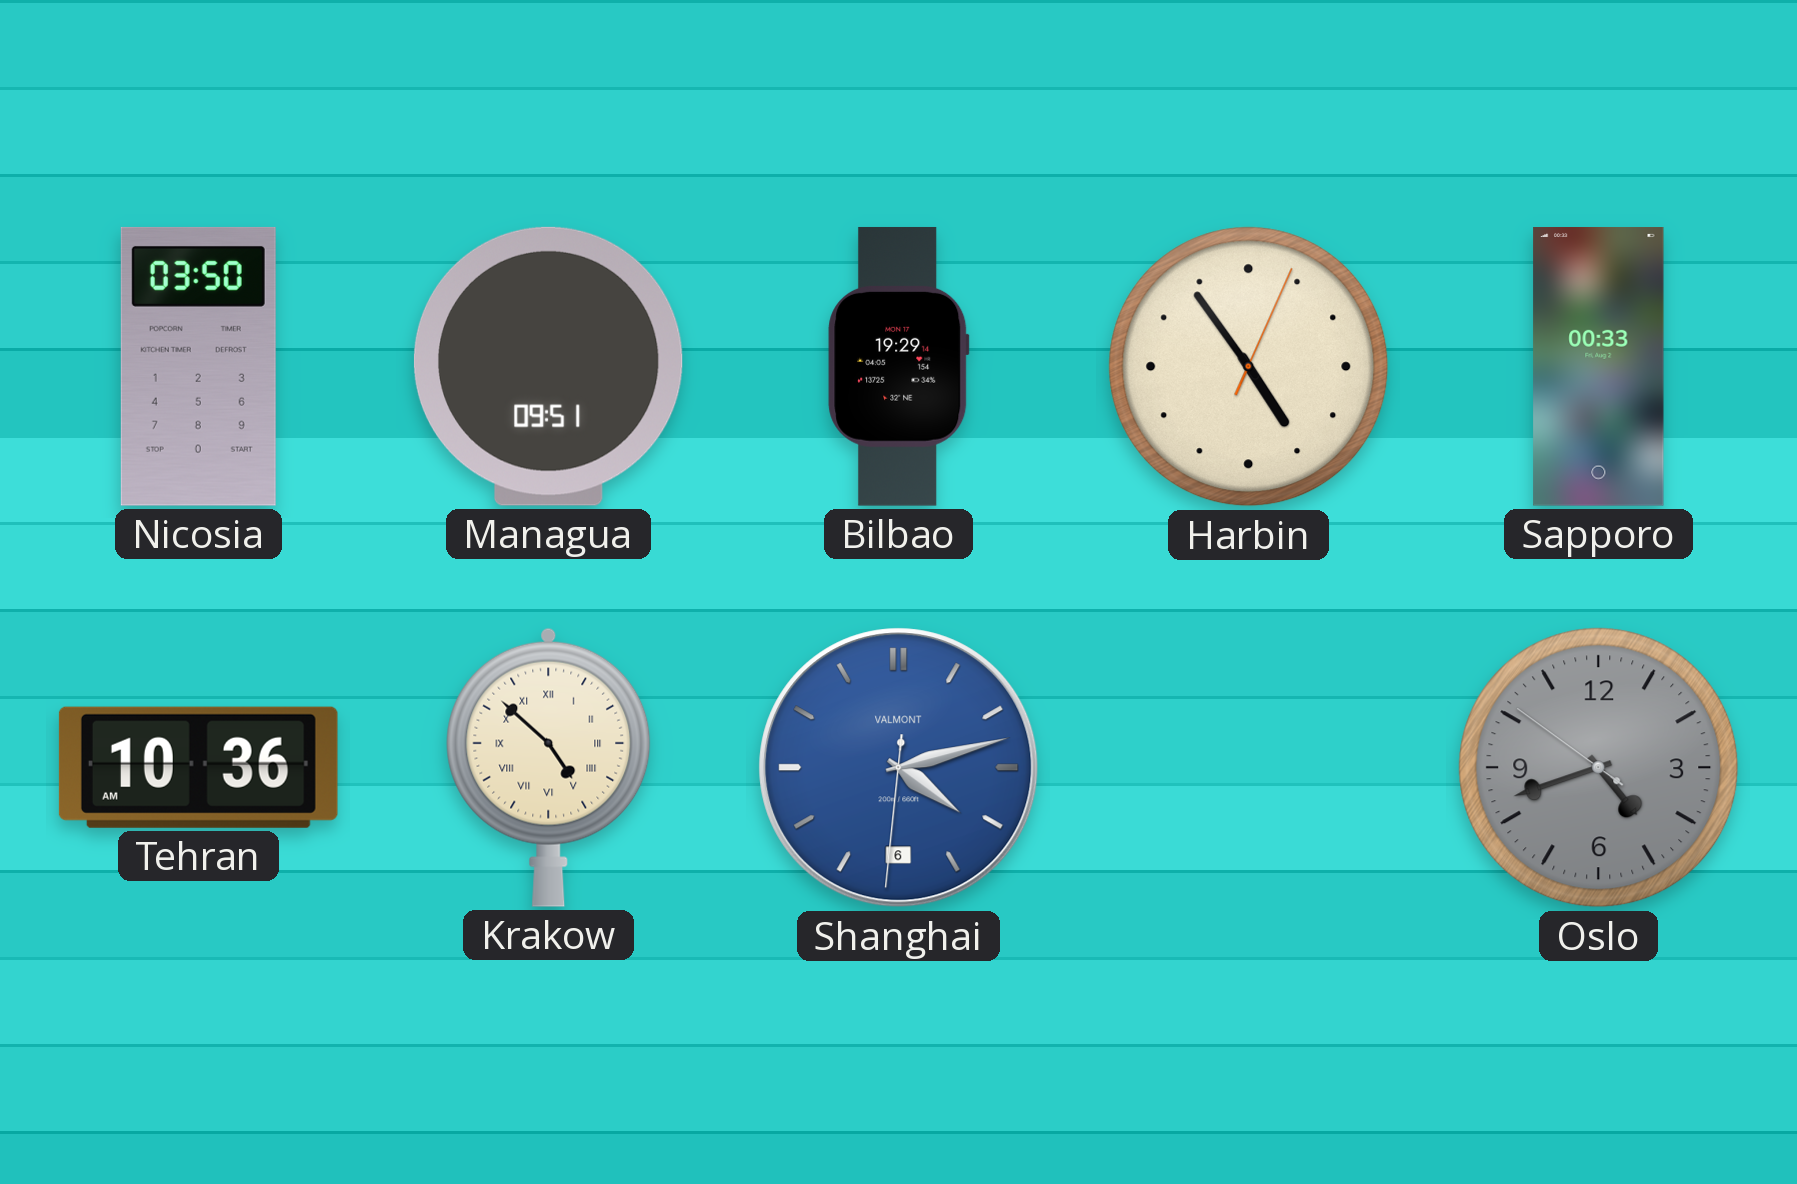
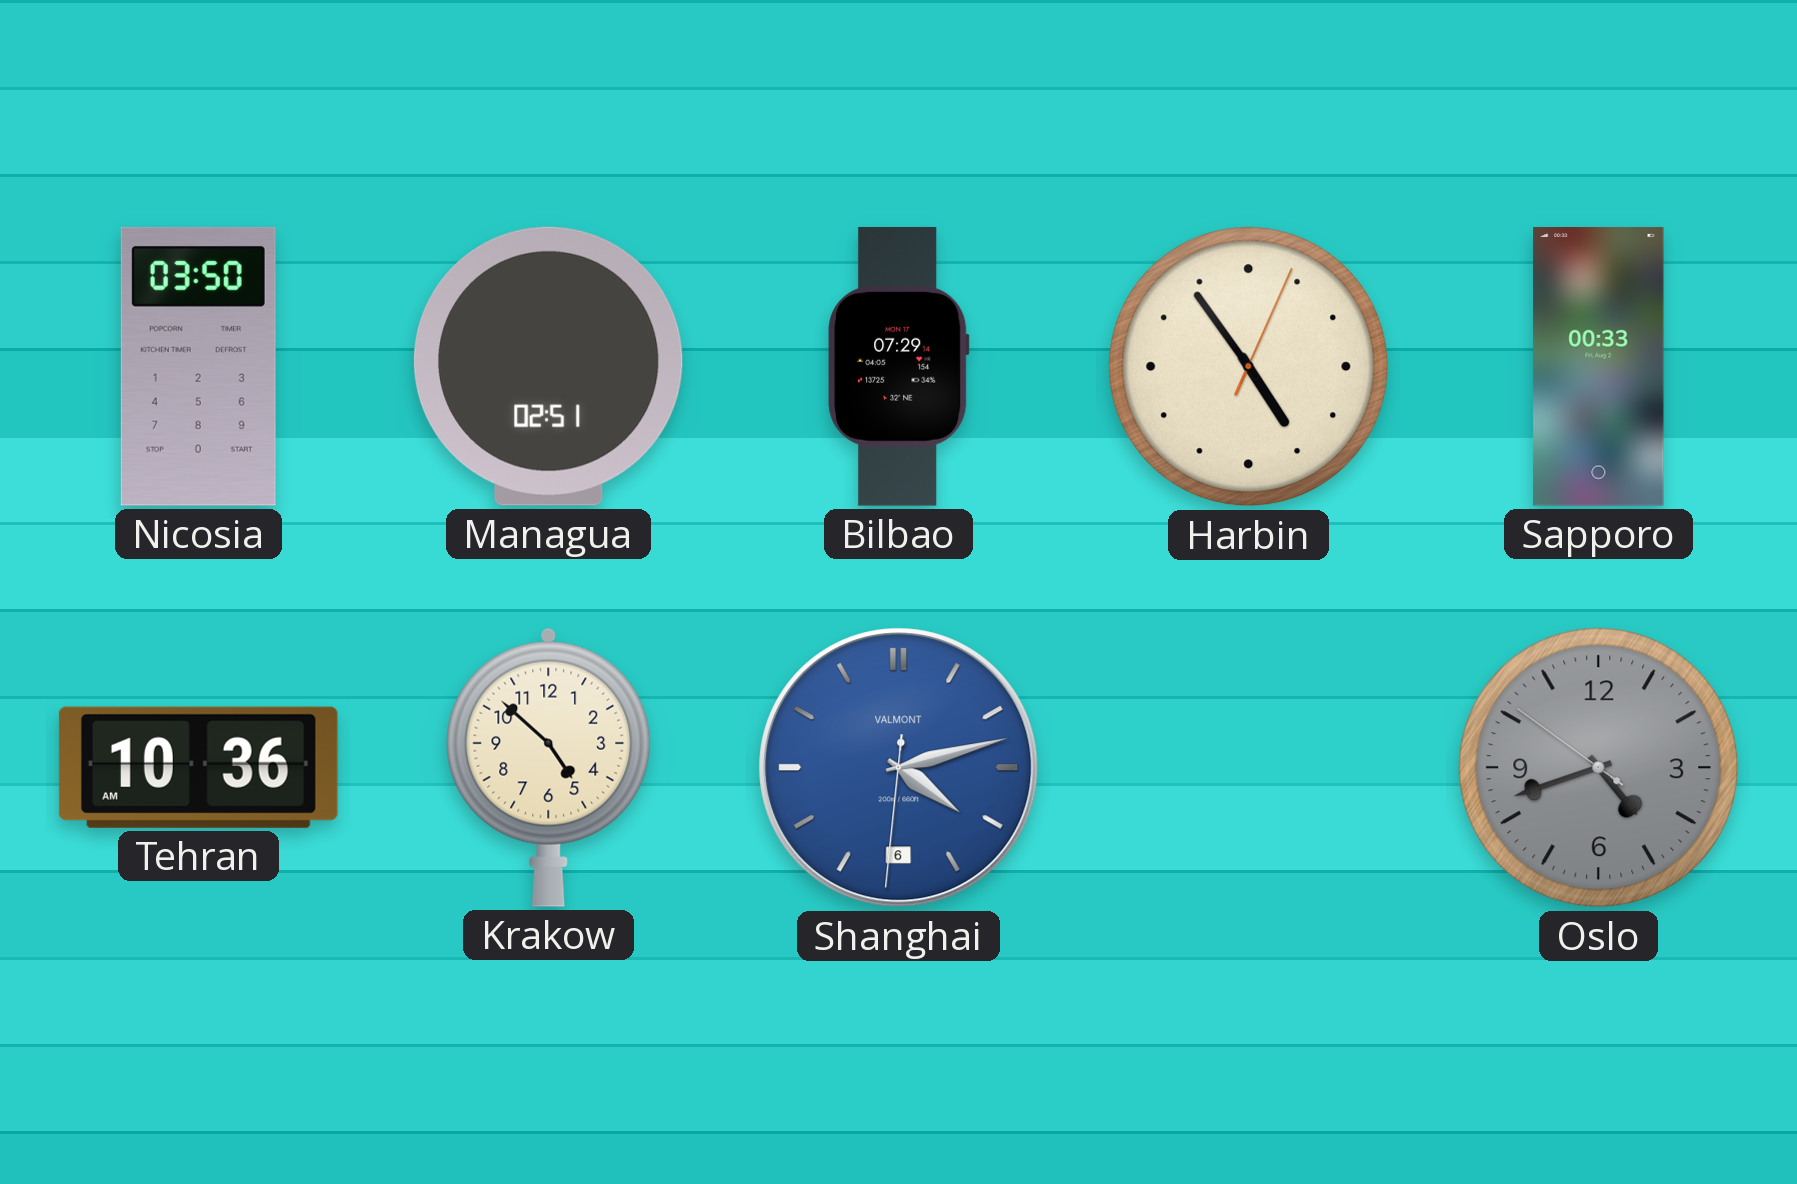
Managua: 09:51 -> 02:51 (548, 366)
Bilbao: 19:29 -> 07:29 (899, 367)
Krakow numerals: Roman -> Arabic (549, 767)
